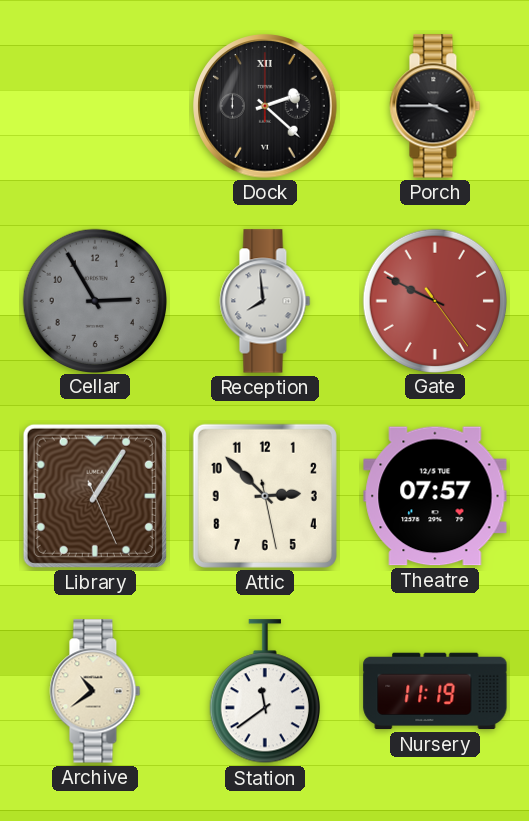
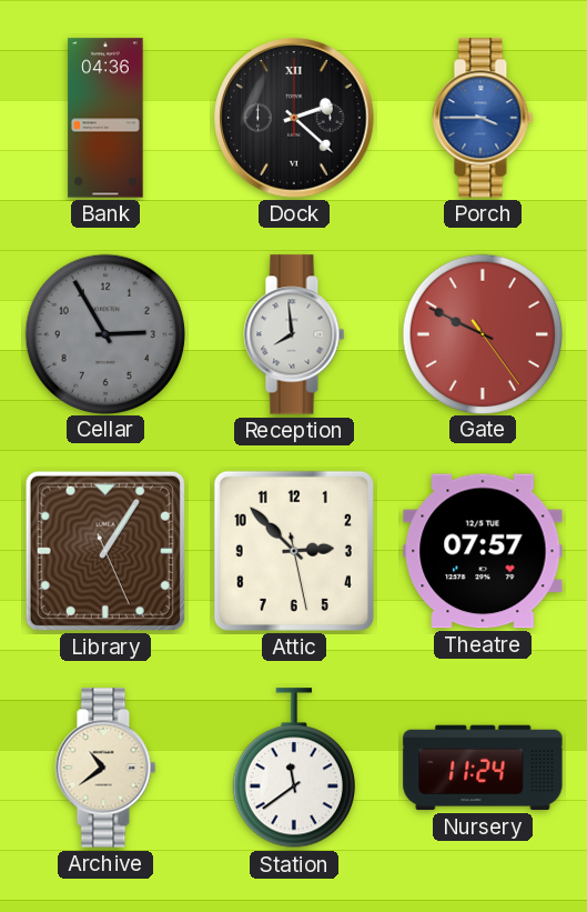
Bank: none -> 04:36 (105, 118)
Porch dial: black -> blue (483, 118)
Nursery: 11:19 -> 11:24 (483, 768)
